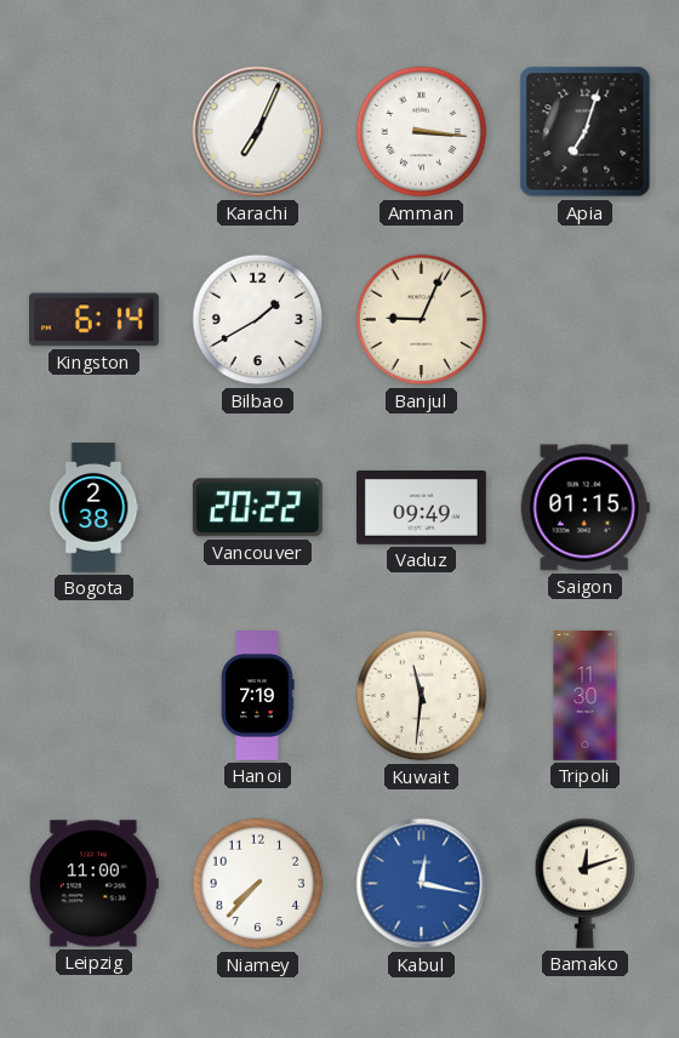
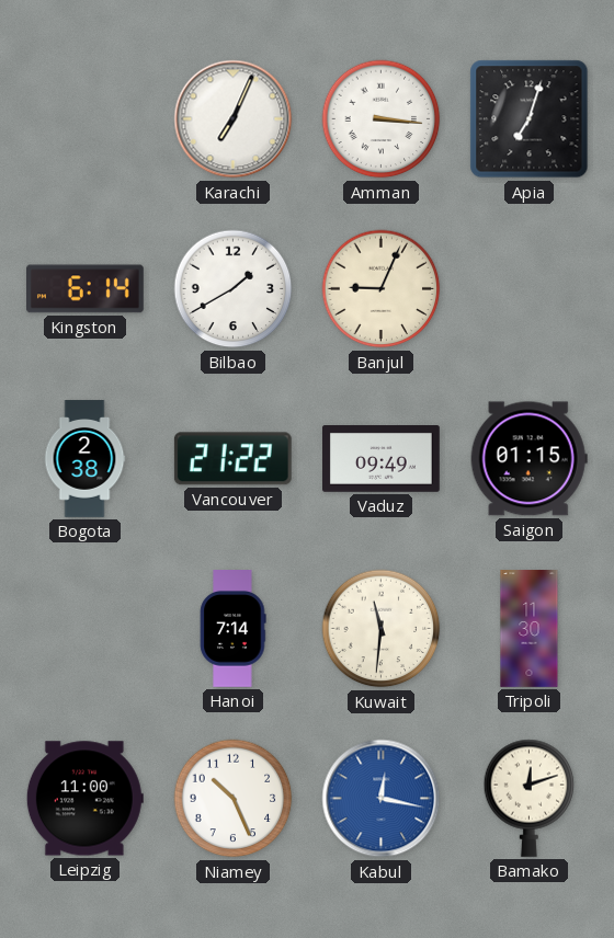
Vancouver: 20:22 -> 21:22 (232, 459)
Hanoi: 7:19 -> 7:14 (234, 629)
Niamey: 7:37 -> 10:26 (234, 799)
